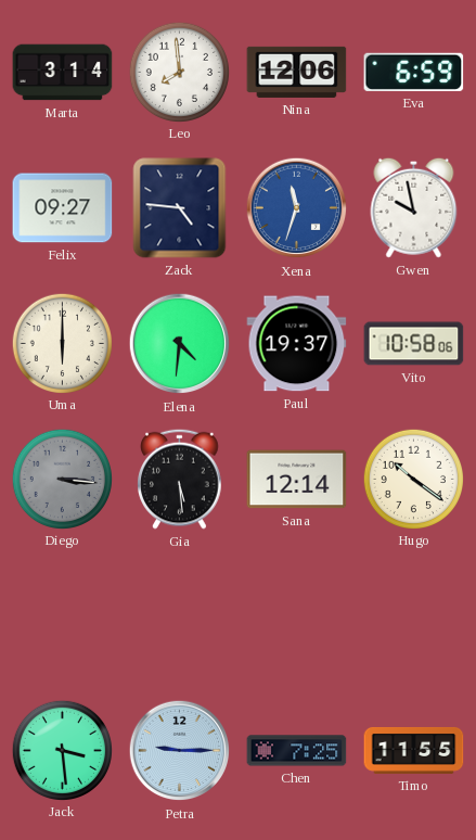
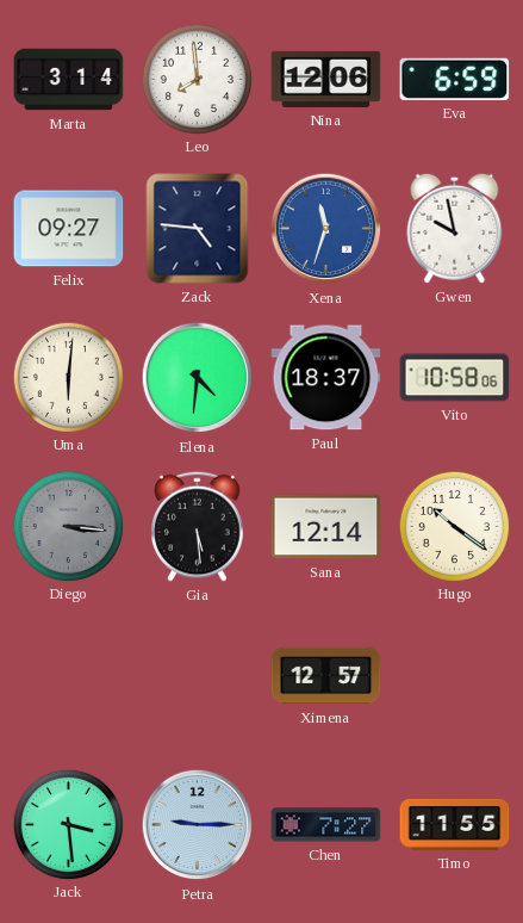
Uma: 6:00 -> 6:01 (68, 377)
Paul: 19:37 -> 18:37 (326, 378)
Ximena: none -> 12:57 (326, 676)
Chen: 7:25 -> 7:27 (326, 825)
